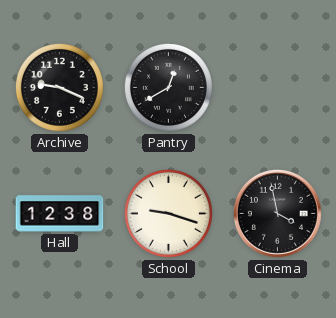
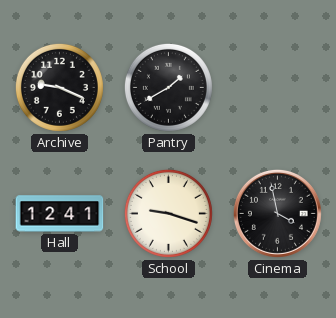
Pantry: 12:40 -> 1:40 (168, 87)
Hall: 12:38 -> 12:41 (60, 214)
